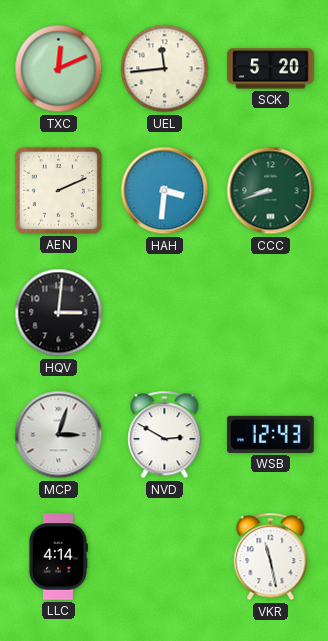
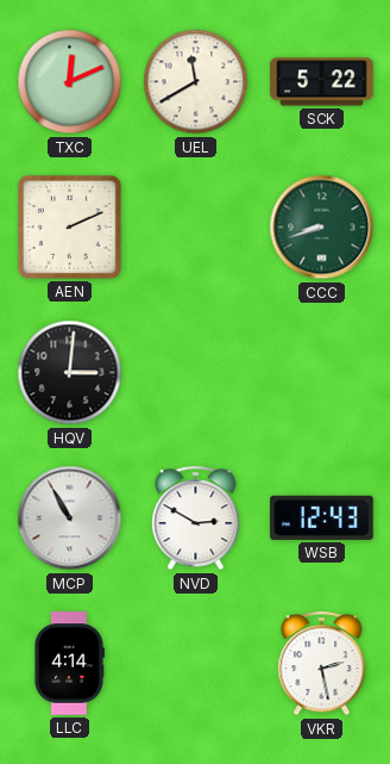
UEL: 11:44 -> 11:40 (196, 82)
SCK: 5:20 -> 5:22 (322, 82)
HAH: 3:31 -> none (165, 191)
MCP: 3:03 -> 10:55 (70, 518)
VKR: 11:28 -> 2:28 (322, 664)
